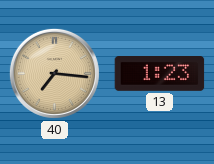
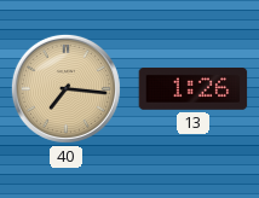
13: 1:23 -> 1:26 (194, 89)
